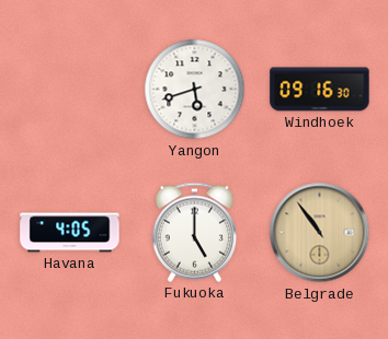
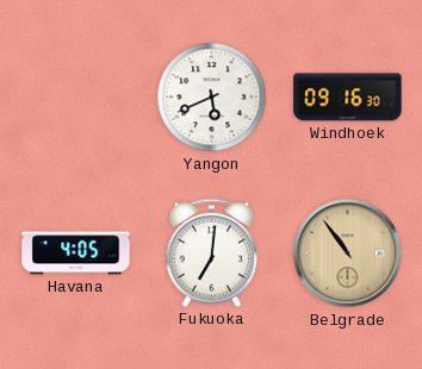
Yangon: 5:42 -> 5:41 (212, 98)
Fukuoka: 5:00 -> 7:01 (211, 252)
